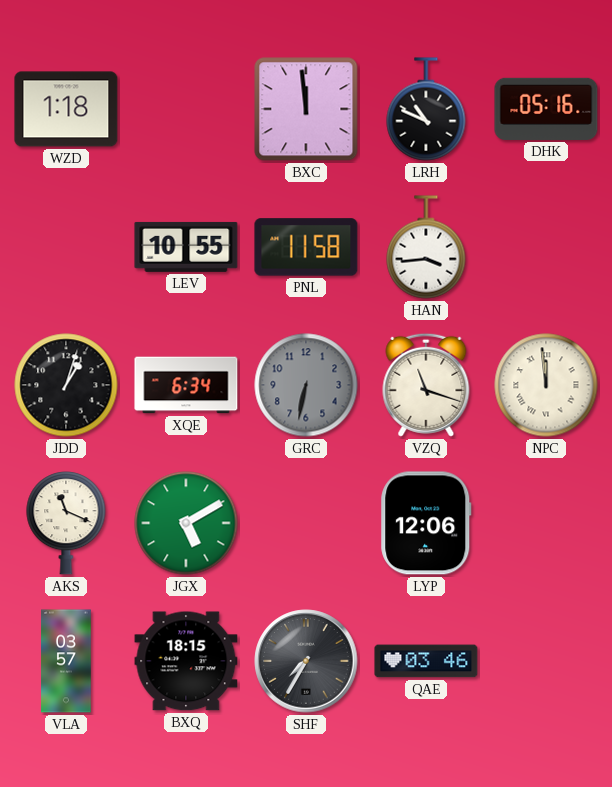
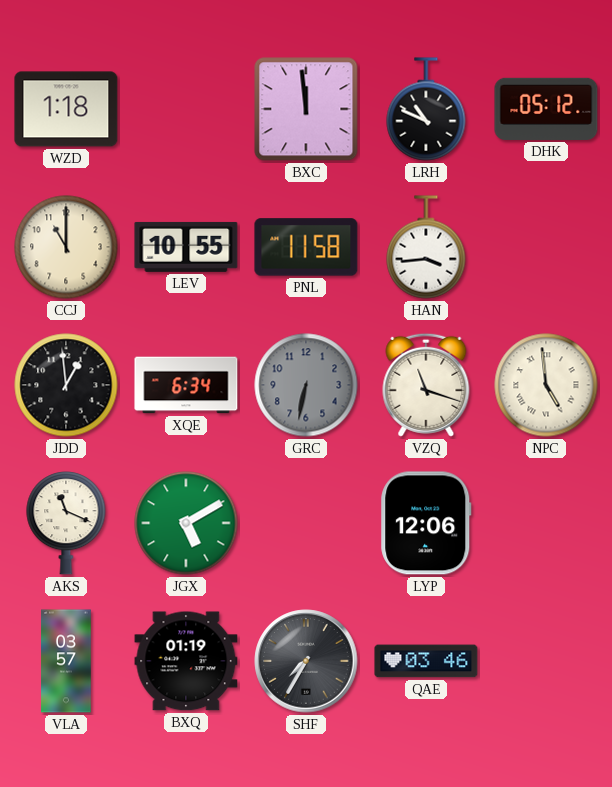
DHK: 05:16 -> 05:12 (546, 109)
CCJ: none -> 11:00 (66, 247)
JDD: 1:03 -> 12:59 (66, 385)
NPC: 11:59 -> 4:59 (546, 385)
BXQ: 18:15 -> 01:19 (186, 661)
